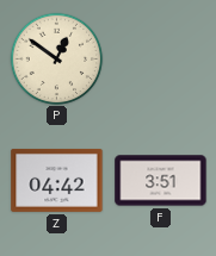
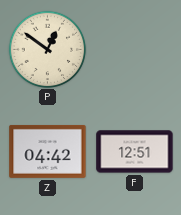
F: 3:51 -> 12:51 (135, 152)
